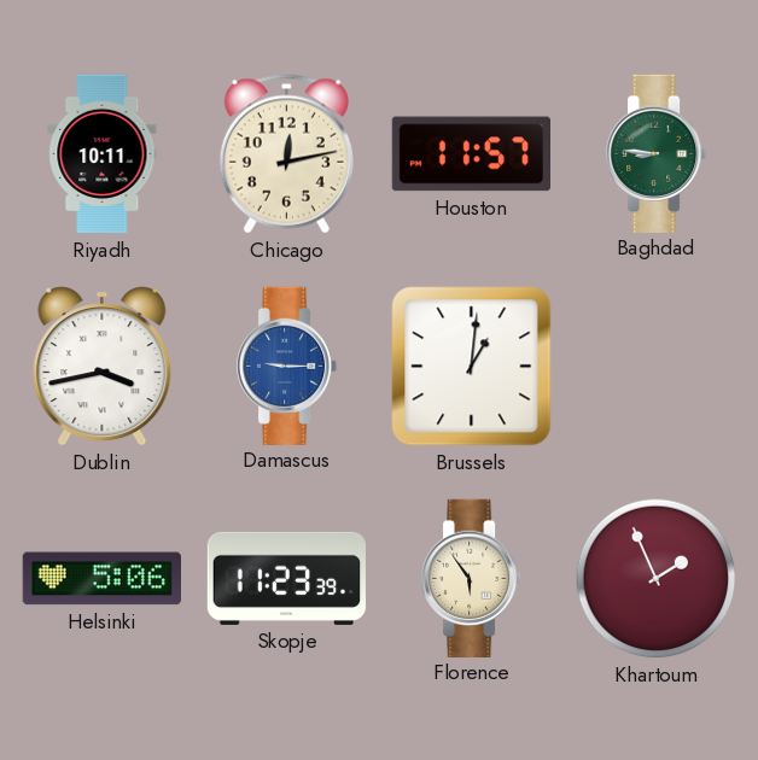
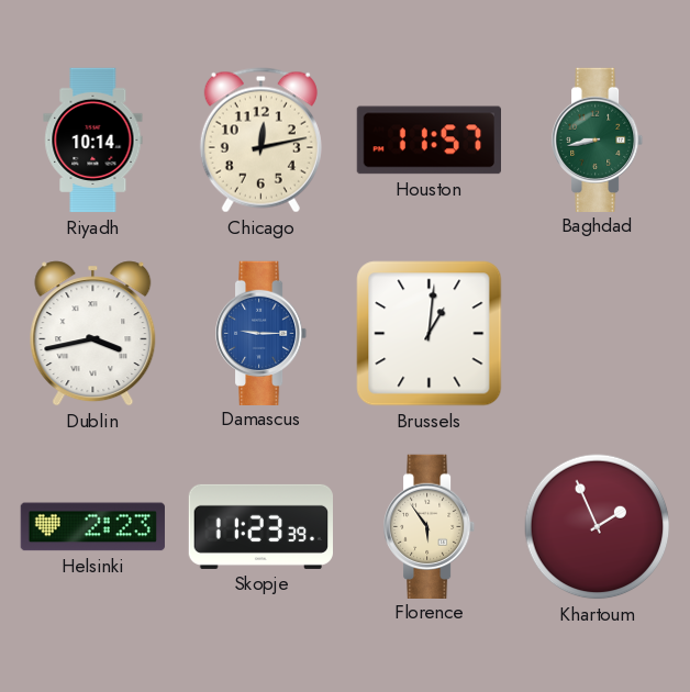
Riyadh: 10:11 -> 10:14 (93, 141)
Baghdad: 8:46 -> 8:43 (599, 139)
Helsinki: 5:06 -> 2:23 (92, 527)
